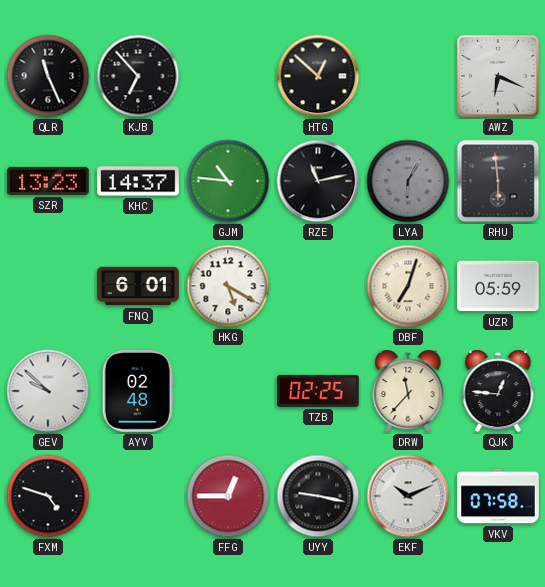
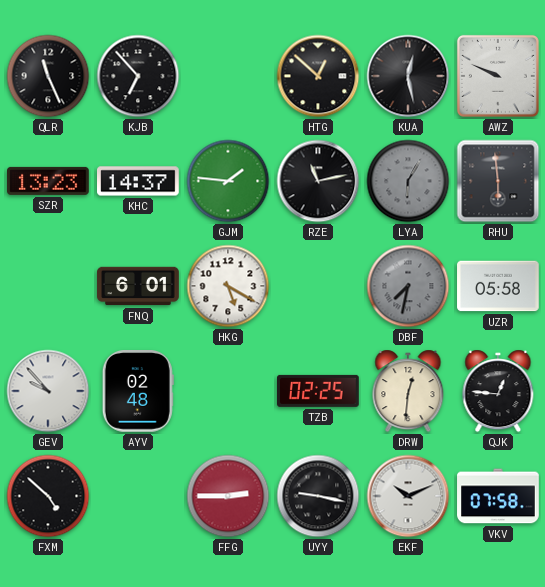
KUA: none -> 12:28 (408, 76)
AWZ: 6:19 -> 9:49 (498, 76)
GJM: 10:46 -> 1:46 (228, 181)
DBF: 7:03 -> 7:32 (408, 286)
DBF dial: cream -> grey (408, 286)
UZR: 05:59 -> 05:58 (498, 286)
GEV: 9:52 -> 9:53 (48, 391)
DRW: 11:37 -> 12:31 (408, 391)
FXM: 4:48 -> 4:52 (48, 496)
FFG: 12:45 -> 2:45 (228, 496)
